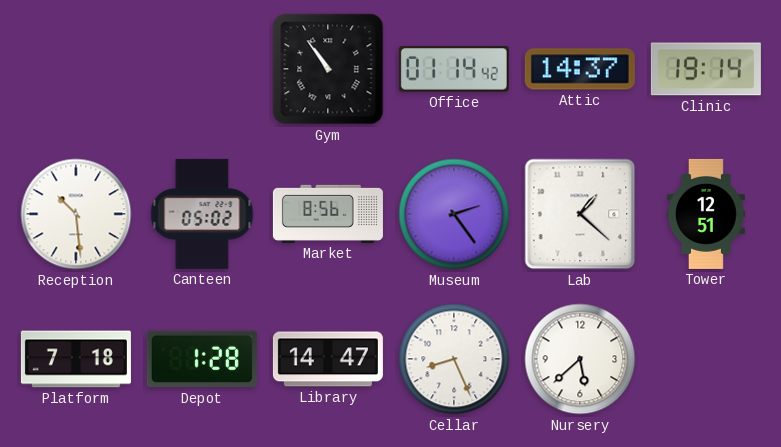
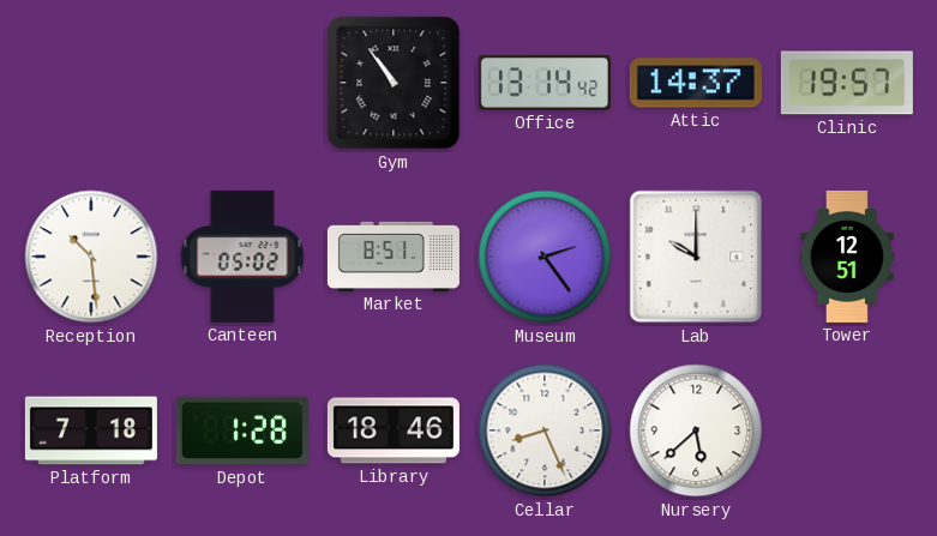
Office: 01:14 -> 13:14 (545, 83)
Clinic: 19:14 -> 19:57 (847, 83)
Market: 8:56 -> 8:51 (394, 257)
Lab: 1:22 -> 10:00 (696, 257)
Library: 14:47 -> 18:46 (394, 430)
